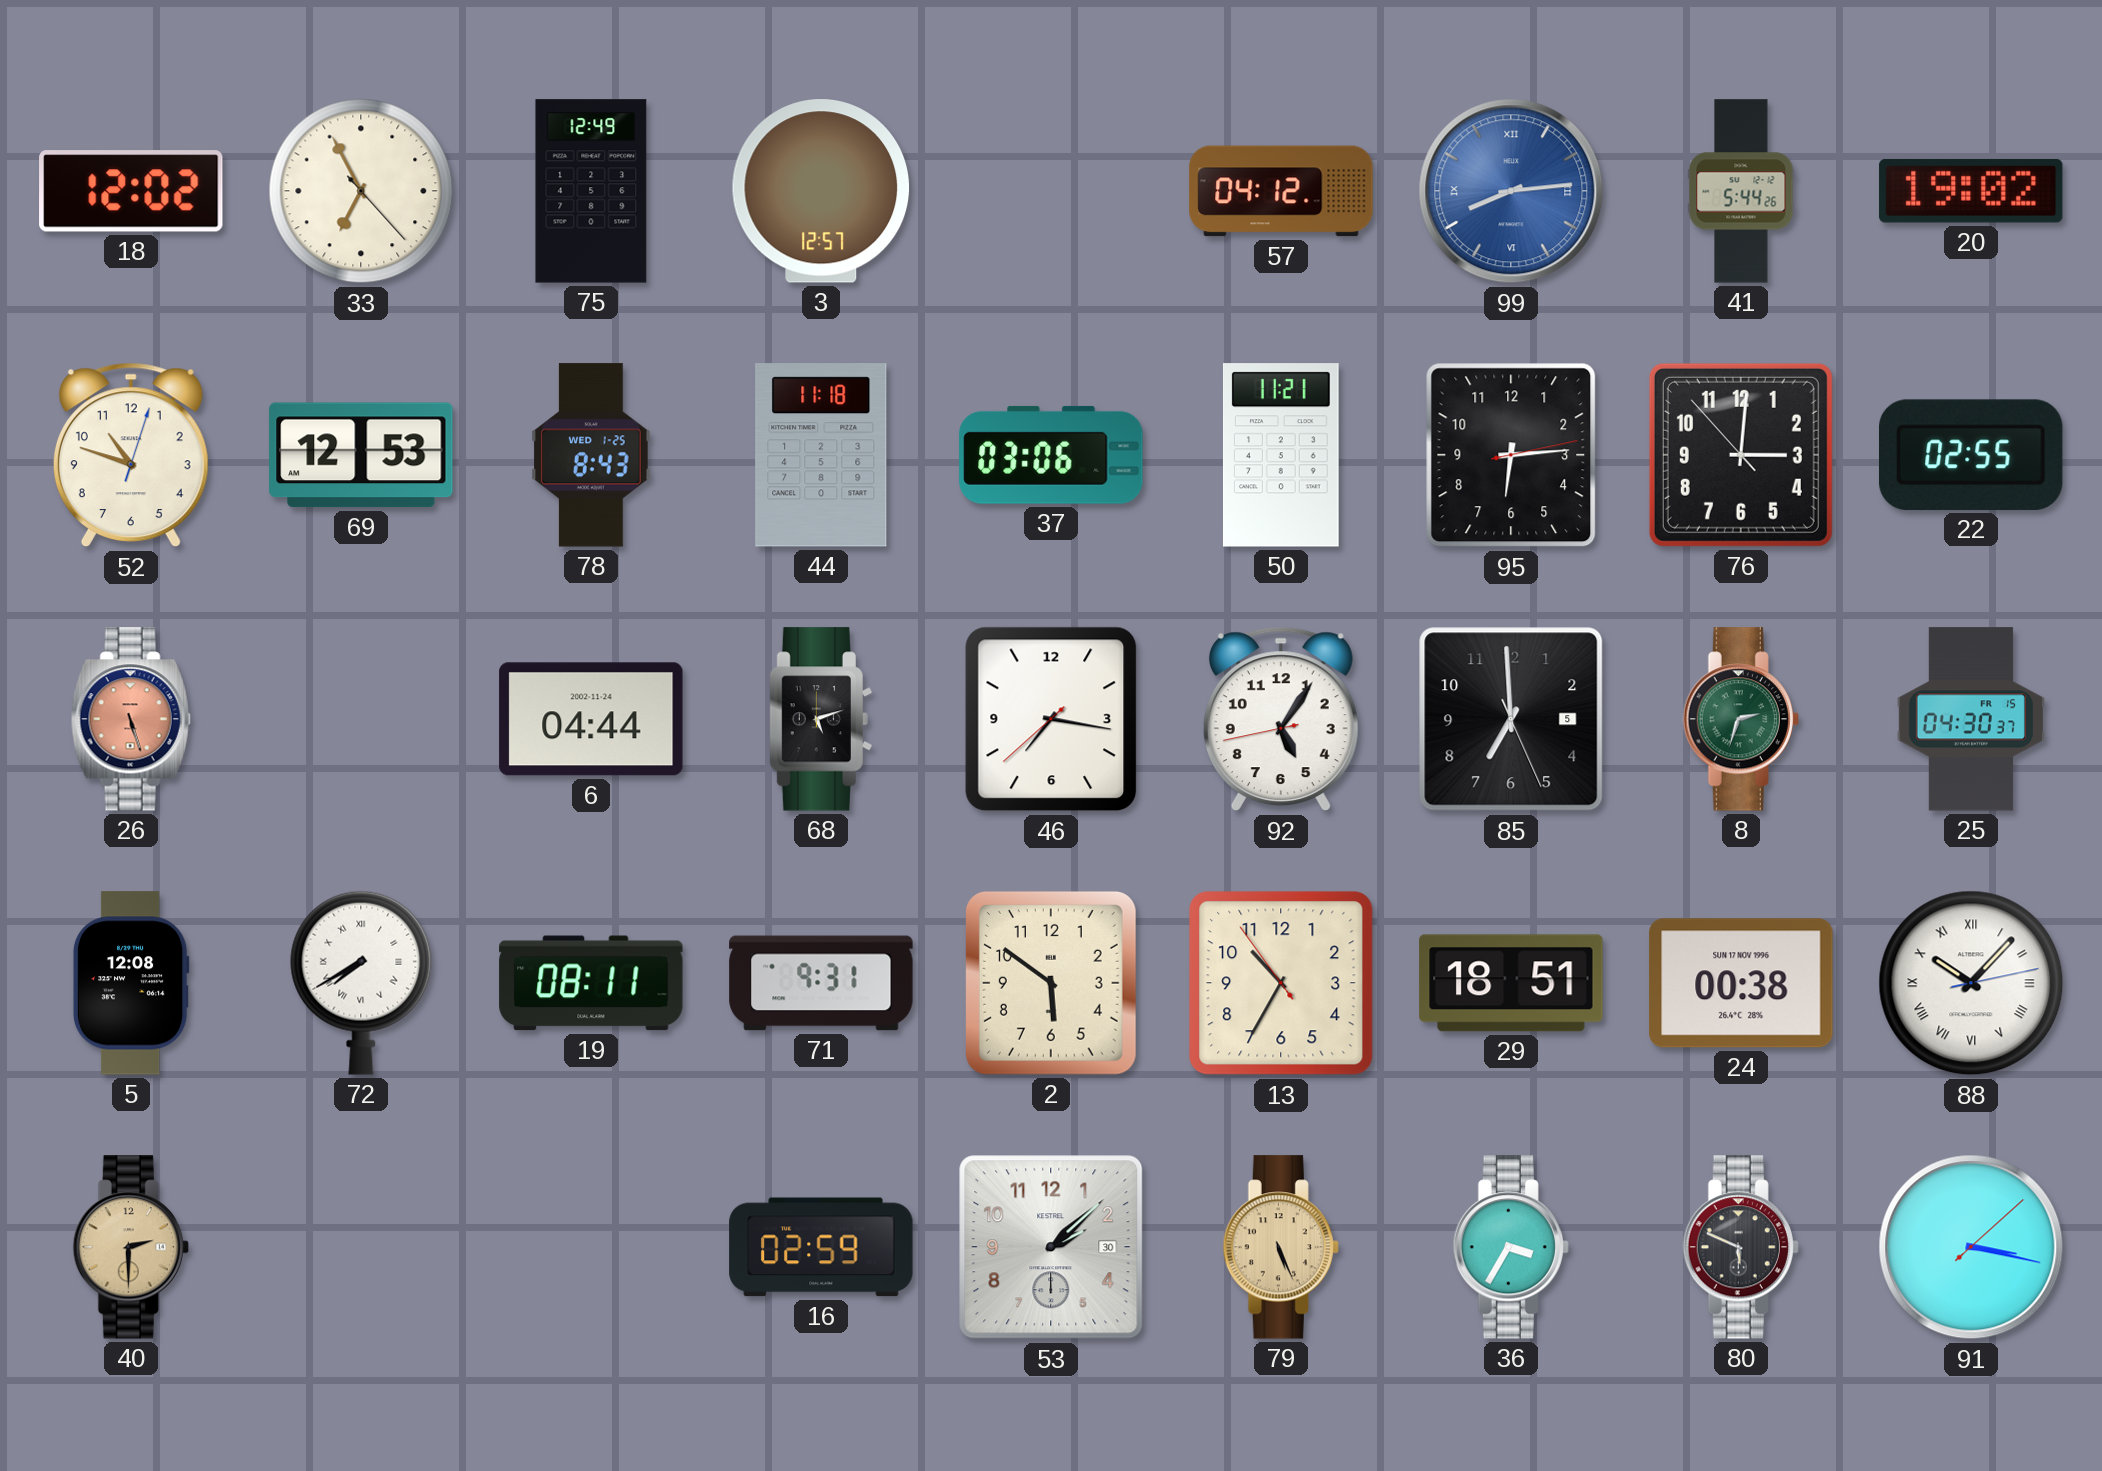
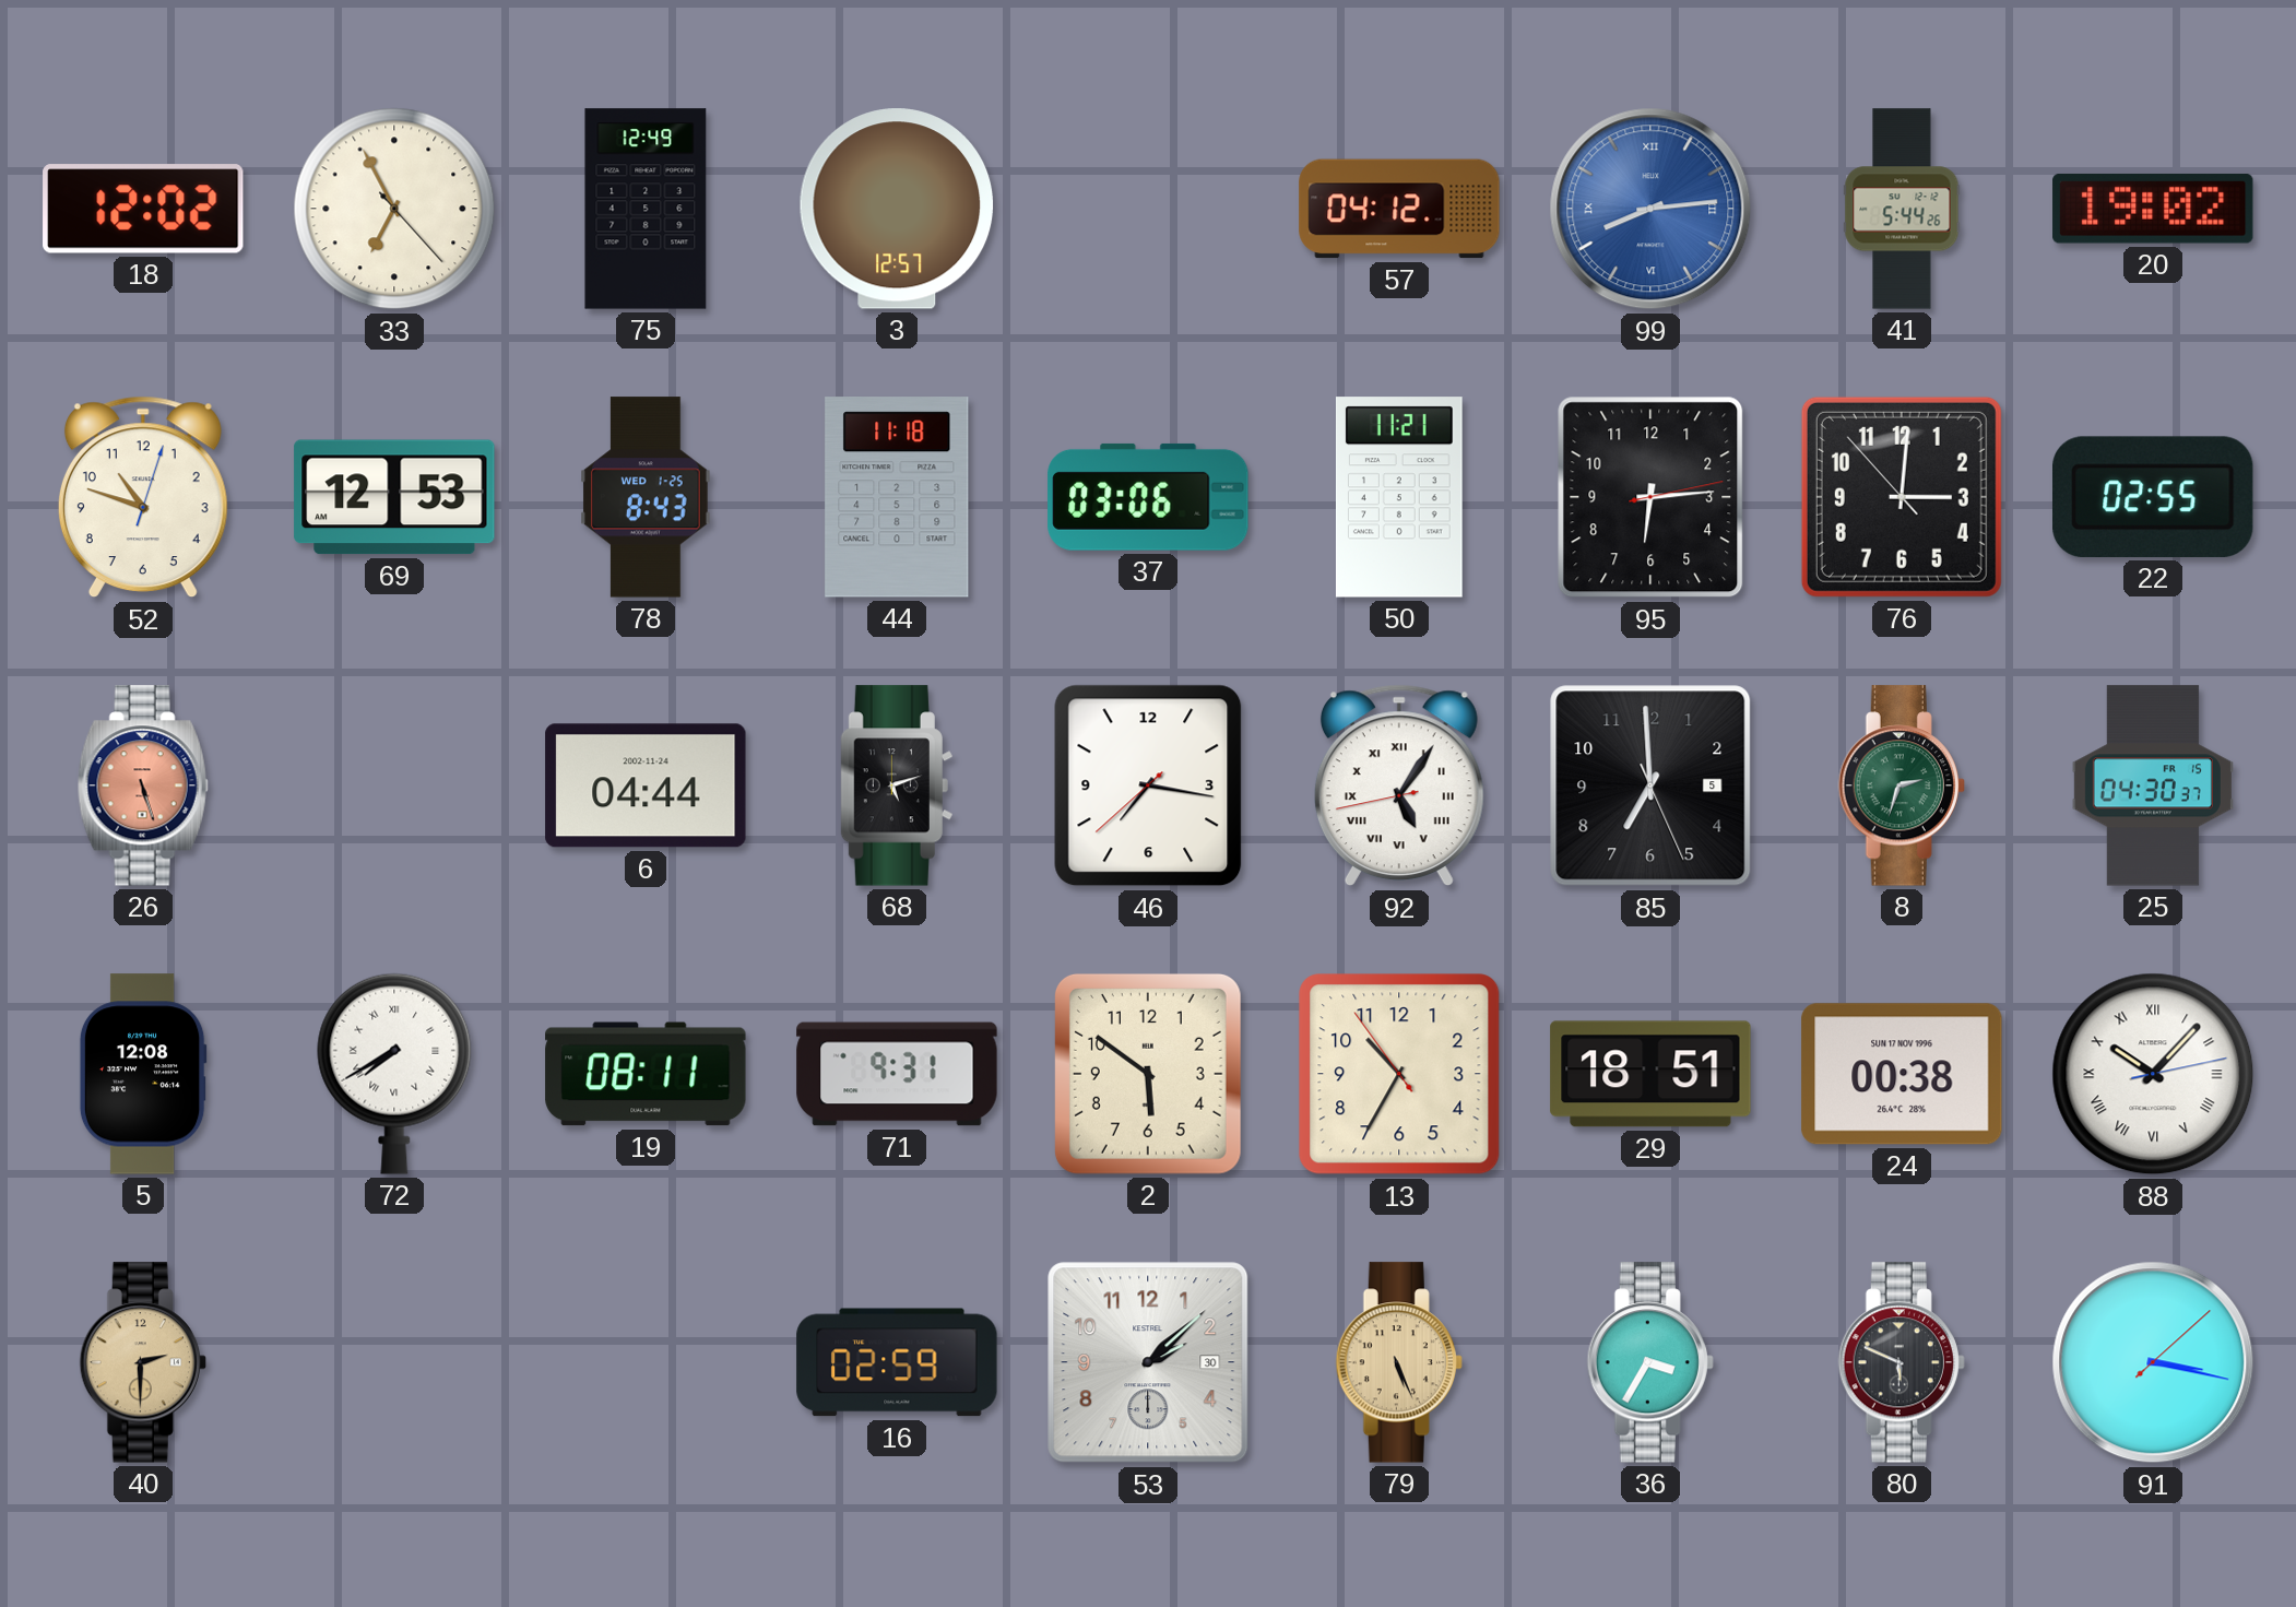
92 numerals: Arabic -> Roman (1399, 785)
